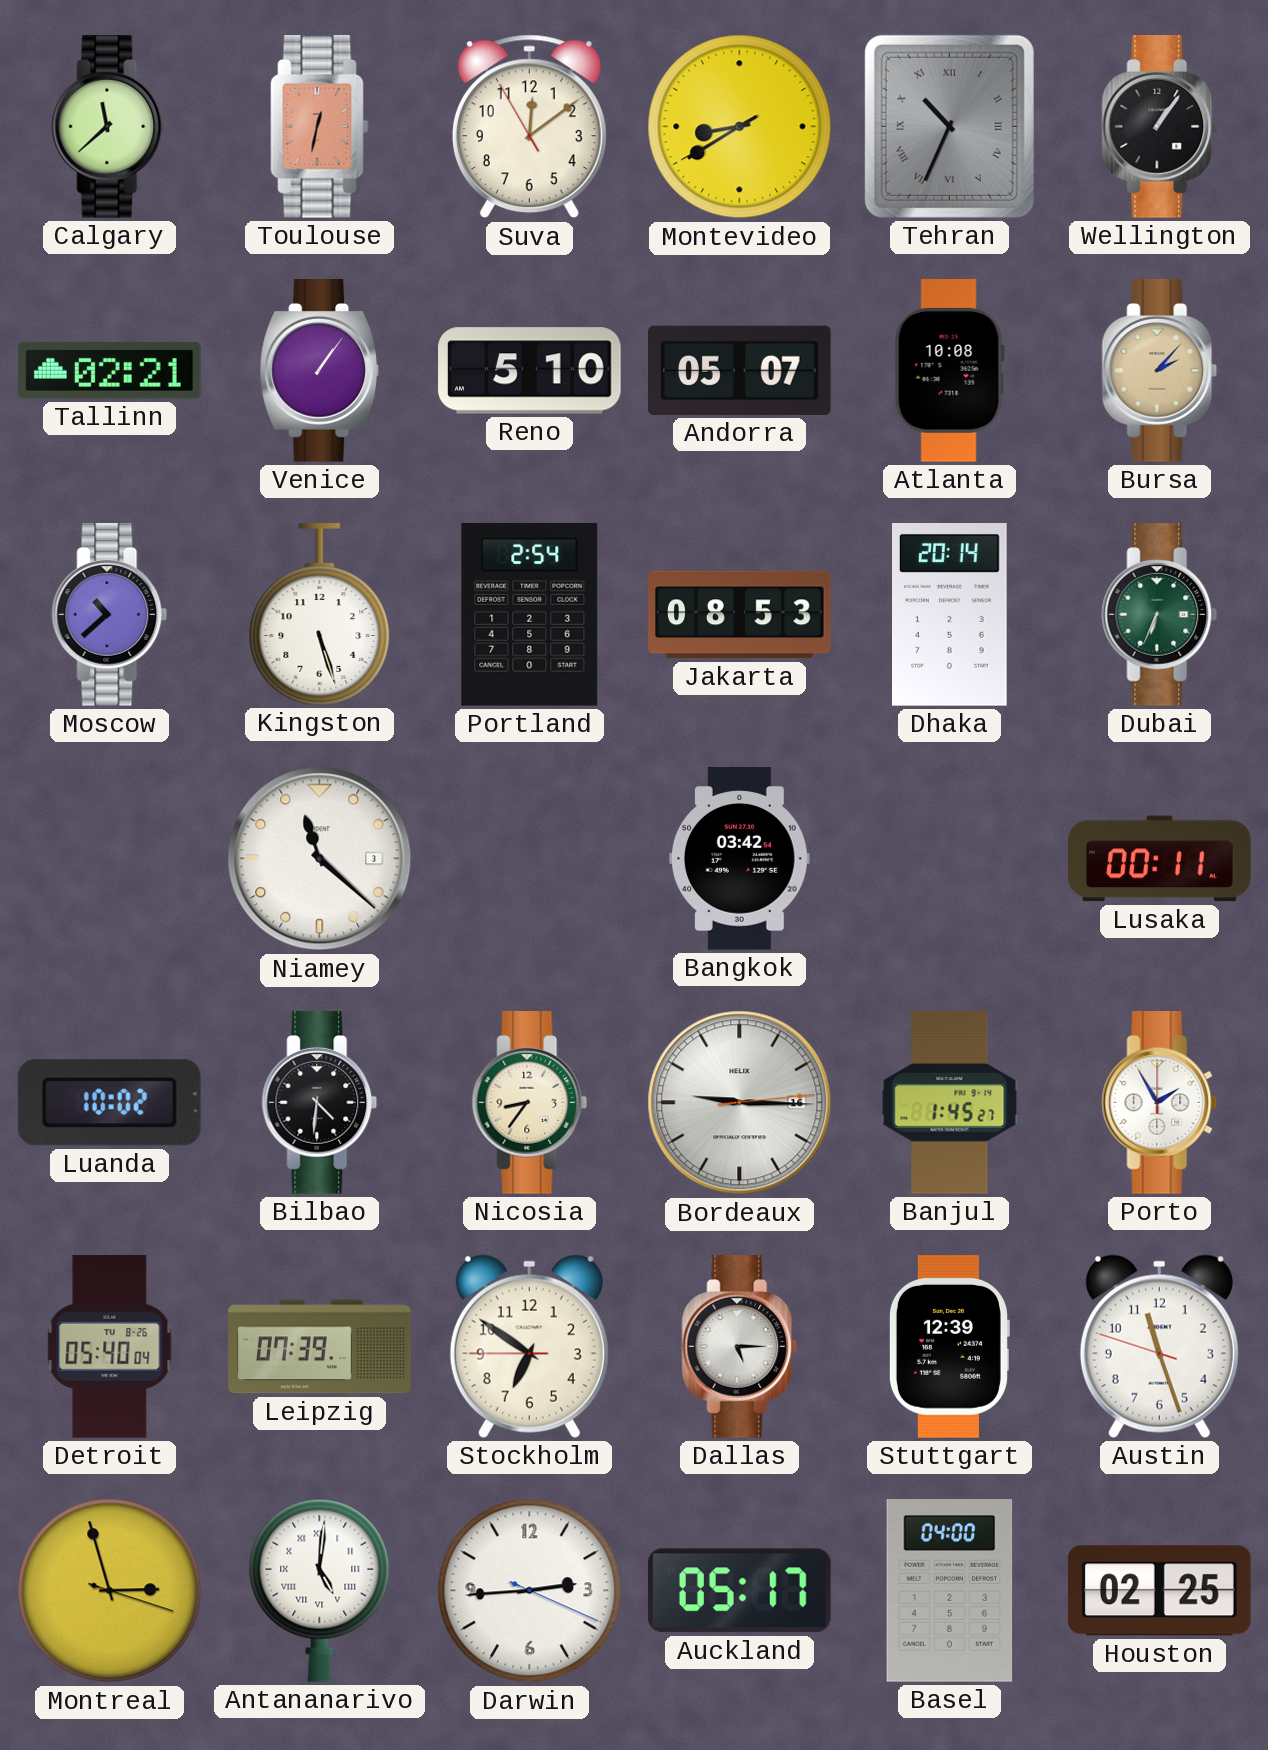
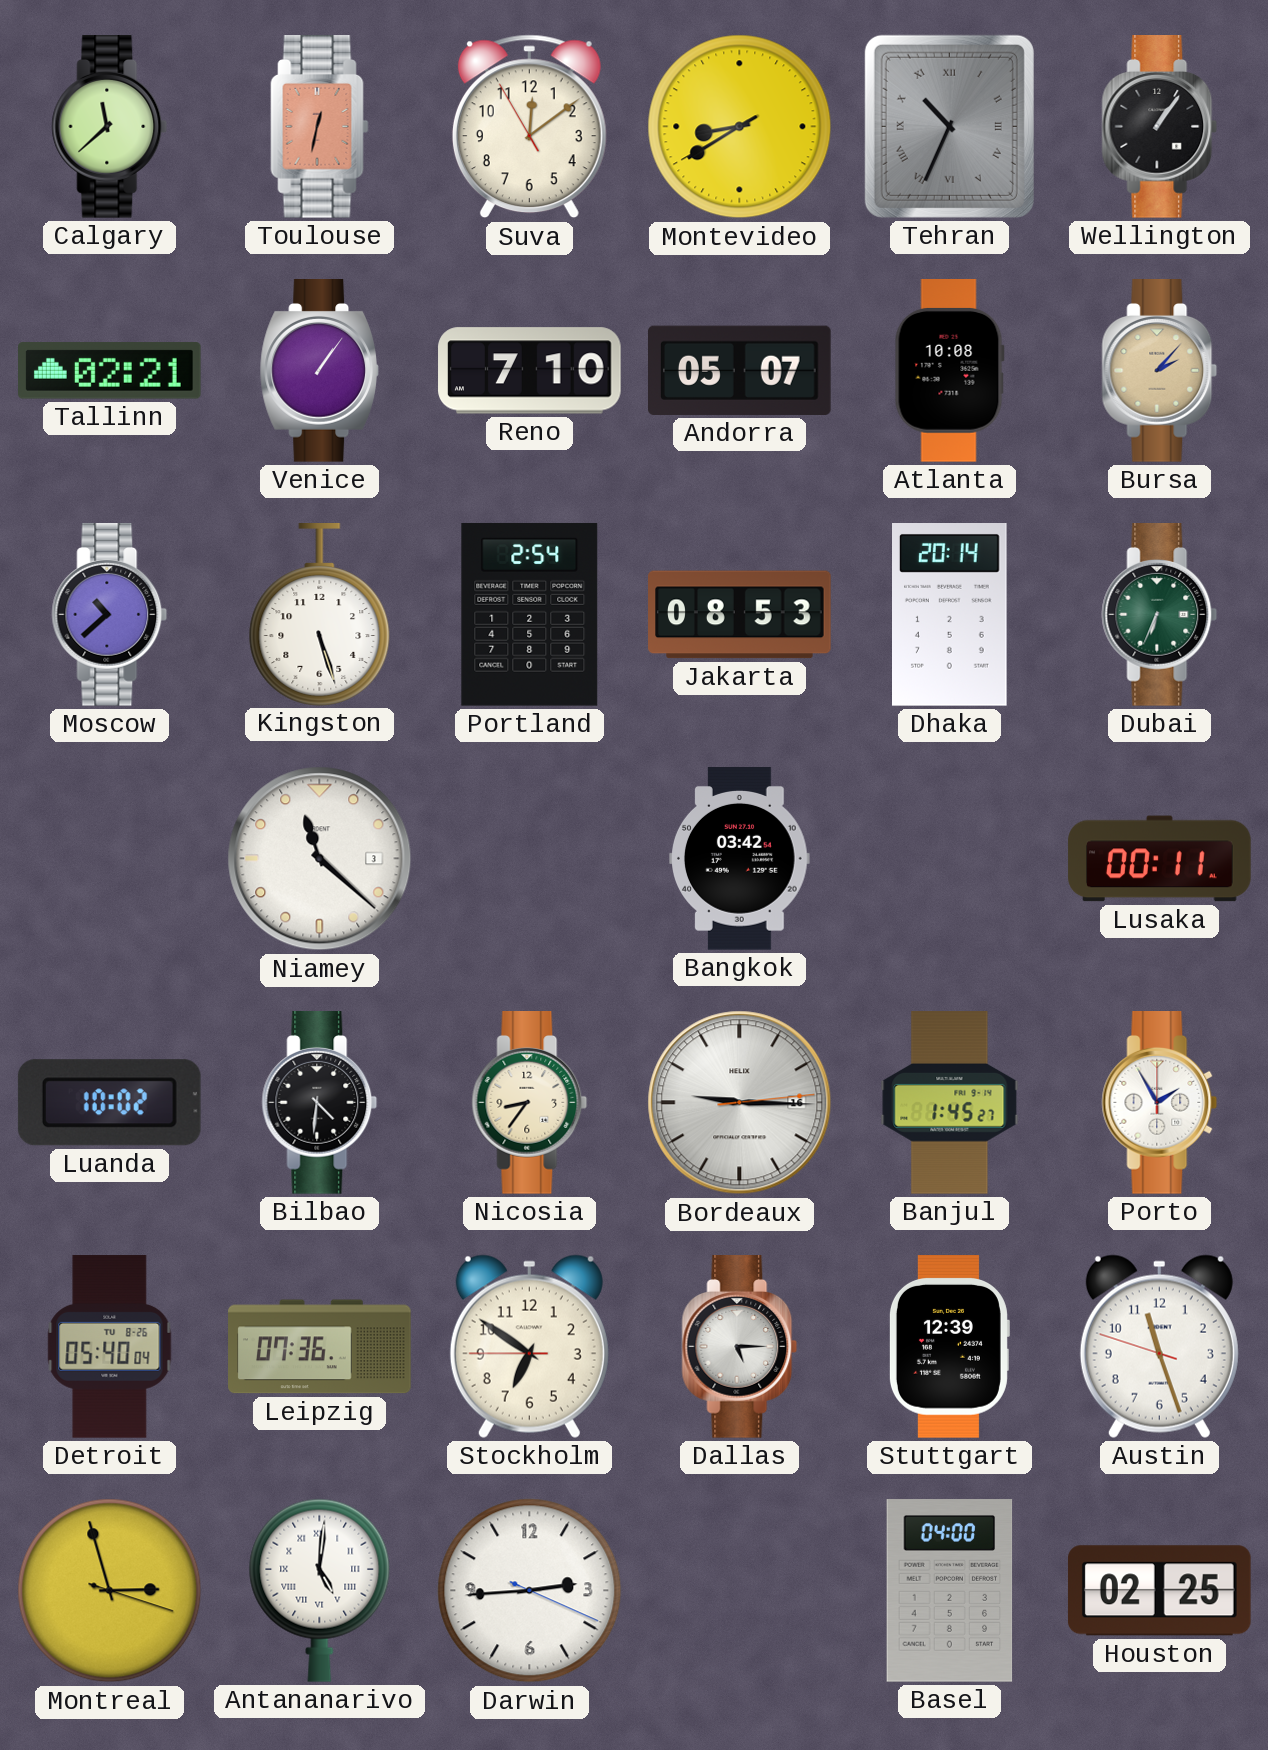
Reno: 5:10 -> 7:10 (530, 371)
Leipzig: 07:39 -> 07:36 (320, 1347)
Auckland: 05:17 -> none (739, 1591)
